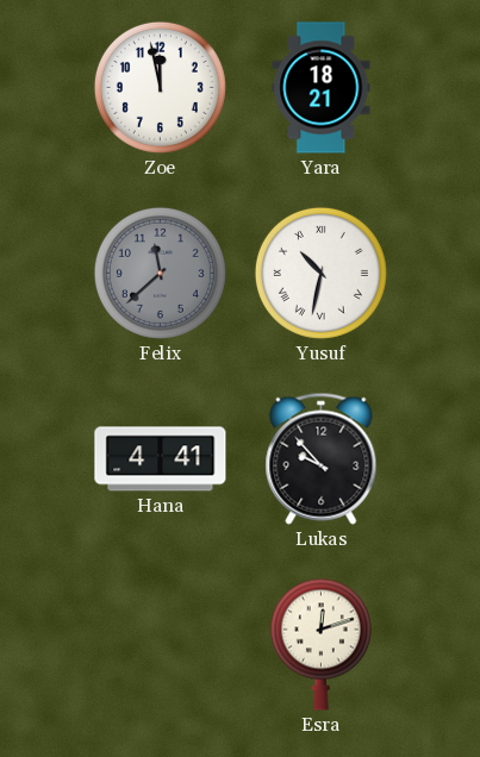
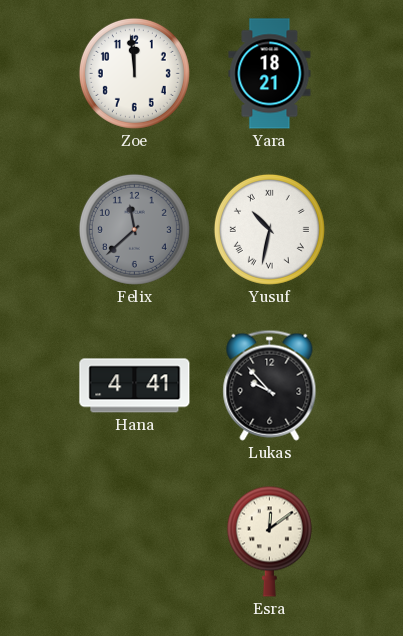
Zoe: 11:58 -> 11:59 (134, 73)
Esra: 12:12 -> 12:09 (269, 541)
